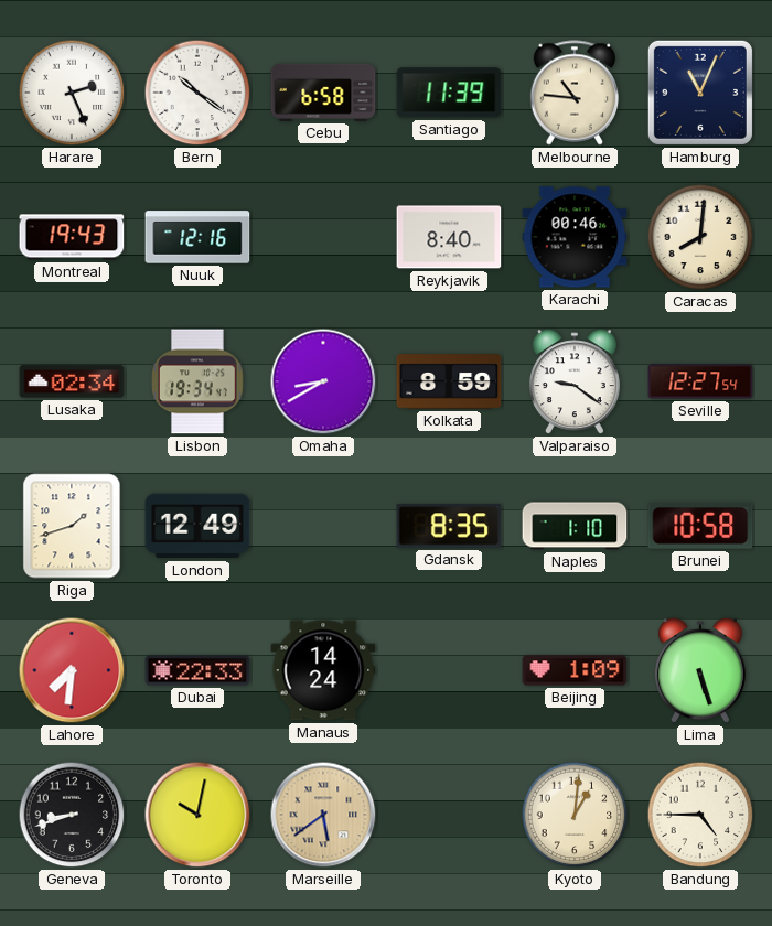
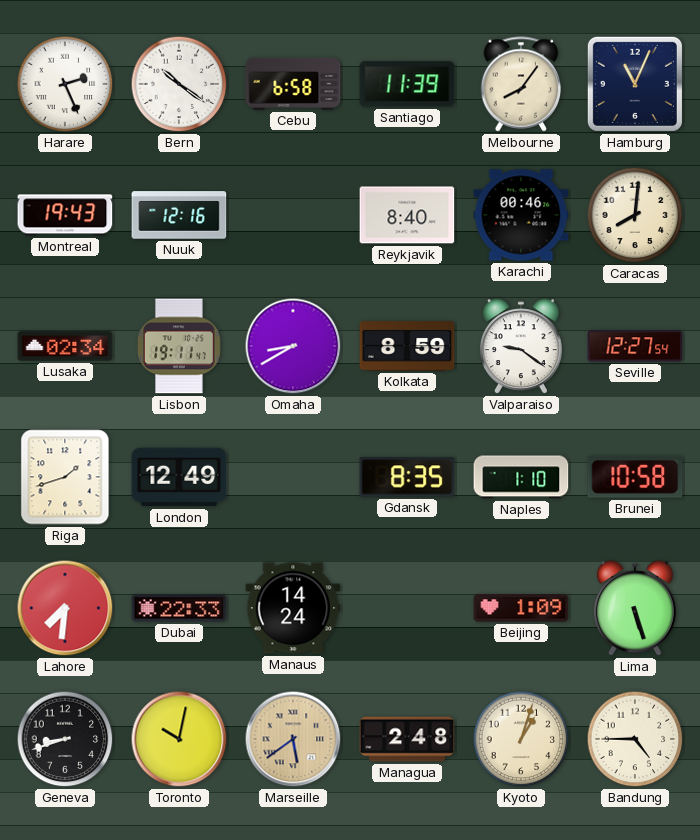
Melbourne: 10:46 -> 8:06 (521, 84)
Lisbon: 19:34 -> 19:11 (180, 346)
Managua: none -> 2:48 (407, 739)
Kyoto: 1:01 -> 1:03 (521, 739)
